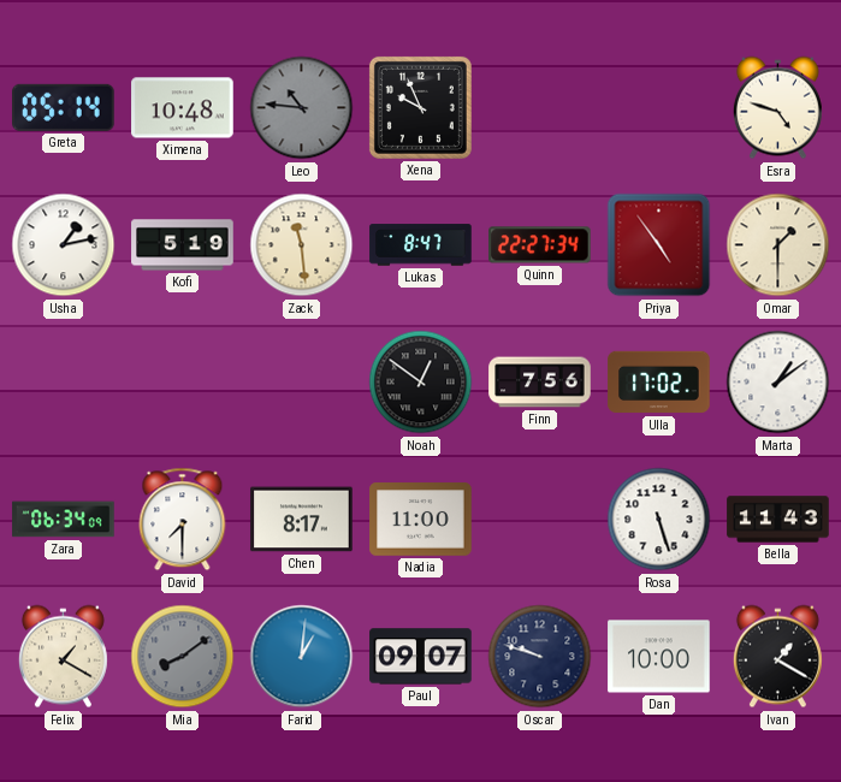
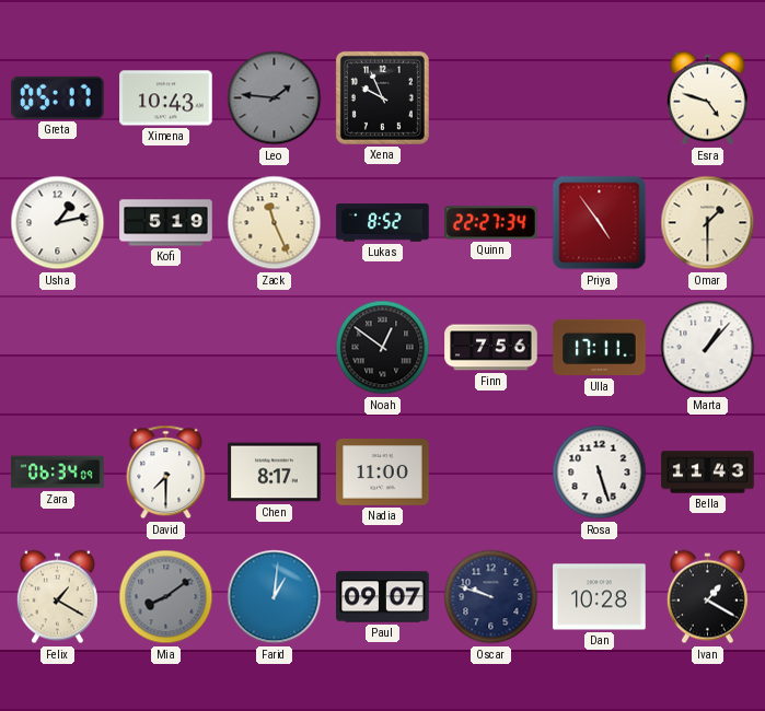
Greta: 05:14 -> 05:17 (58, 97)
Ximena: 10:48 -> 10:43 (166, 98)
Leo: 10:46 -> 1:46 (275, 98)
Zack: 11:29 -> 11:26 (275, 223)
Lukas: 8:47 -> 8:52 (383, 223)
Ulla: 17:02 -> 17:11 (600, 348)
Marta: 1:09 -> 1:07 (708, 348)
Dan: 10:00 -> 10:28 (600, 597)
